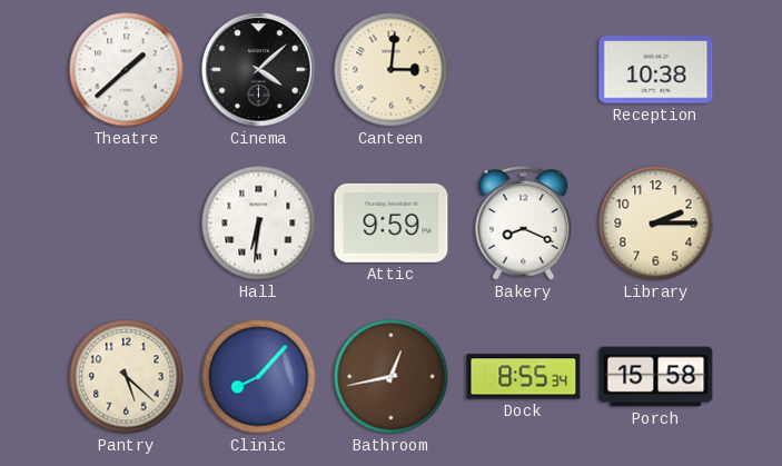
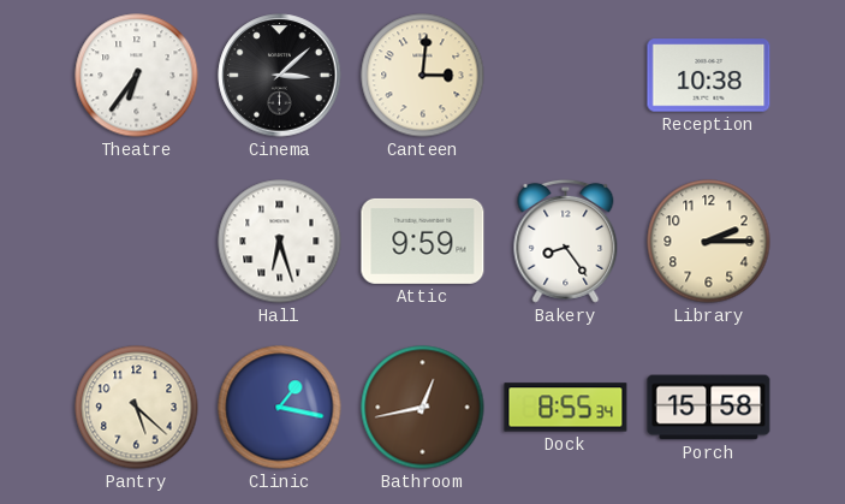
Theatre: 1:38 -> 6:36 (137, 76)
Cinema: 4:08 -> 3:08 (280, 76)
Hall: 6:31 -> 6:27 (280, 242)
Bakery: 8:19 -> 8:24 (566, 241)
Clinic: 8:07 -> 1:17 (280, 408)
